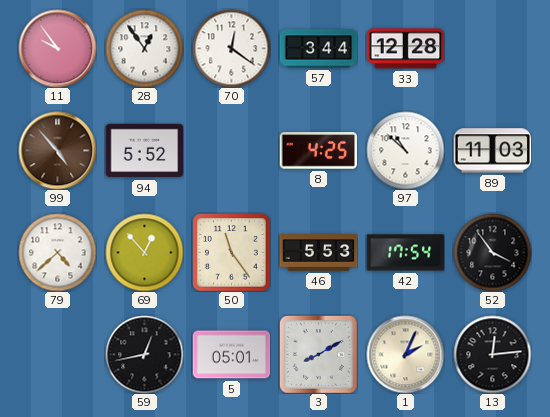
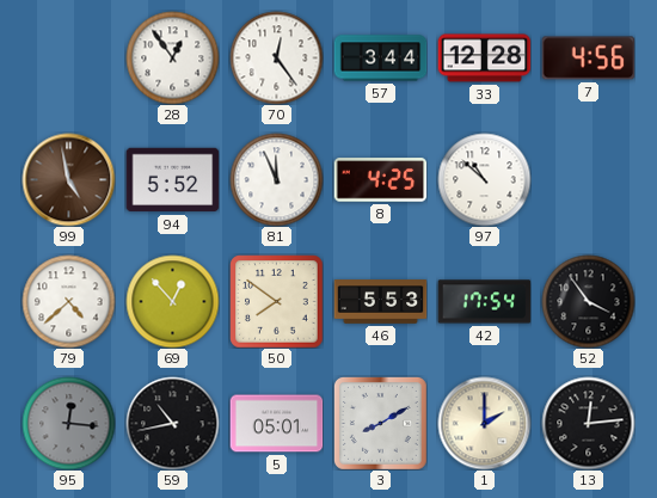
11: 9:54 -> none (57, 48)
70: 12:21 -> 12:24 (276, 57)
7: none -> 4:56 (588, 59)
99: 4:53 -> 4:58 (68, 179)
81: none -> 11:56 (276, 179)
89: 11:03 -> none (492, 151)
50: 11:24 -> 7:51 (276, 301)
95: none -> 12:16 (68, 423)
59: 12:43 -> 10:43 (172, 423)
1: 2:04 -> 2:00 (484, 423)
